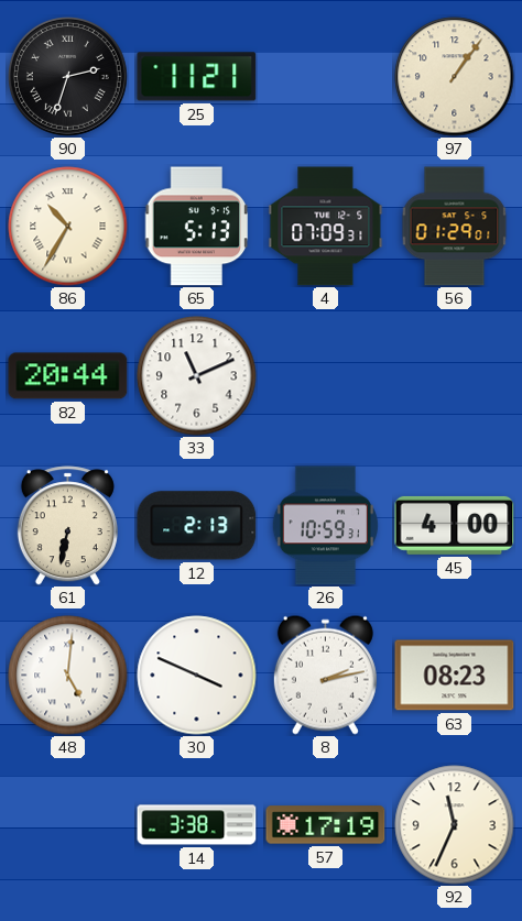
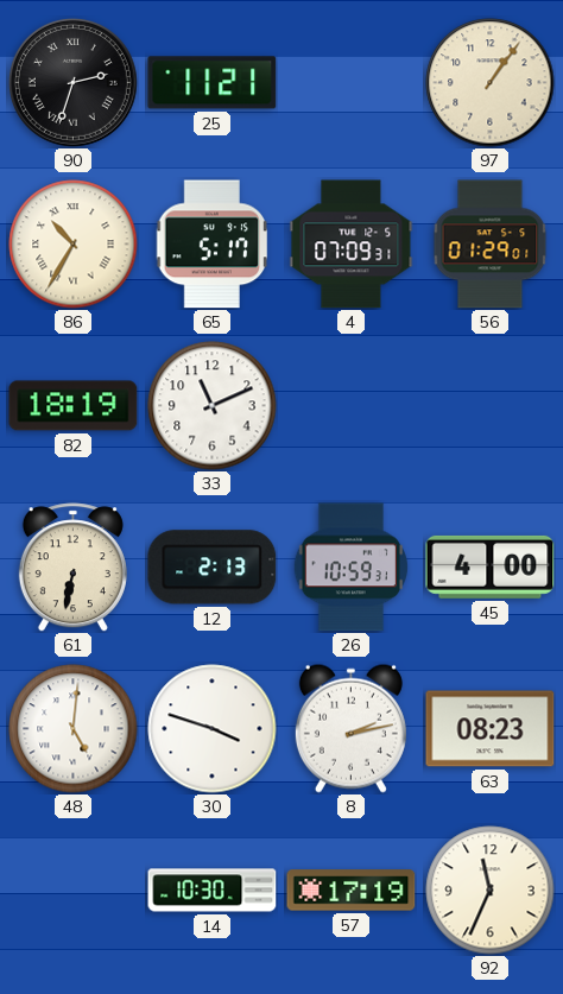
65: 5:13 -> 5:17 (213, 245)
82: 20:44 -> 18:19 (74, 406)
30: 3:49 -> 3:48 (213, 729)
14: 3:38 -> 10:30 (213, 891)
